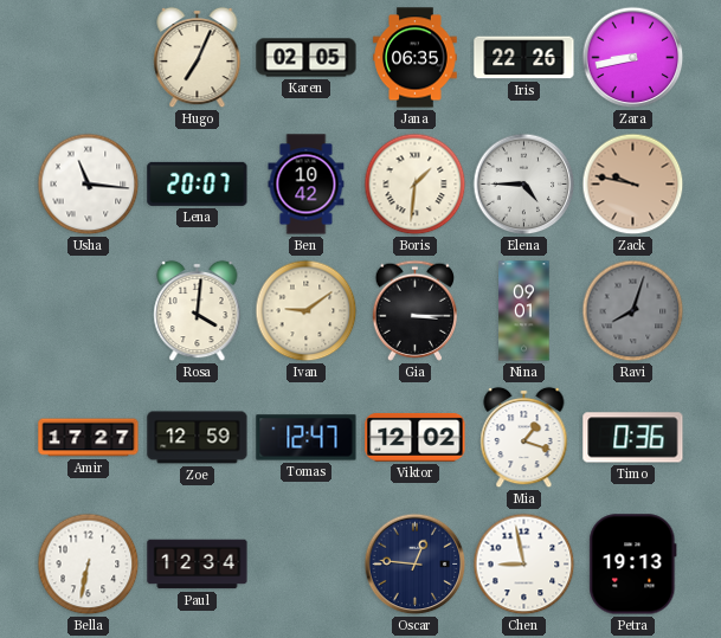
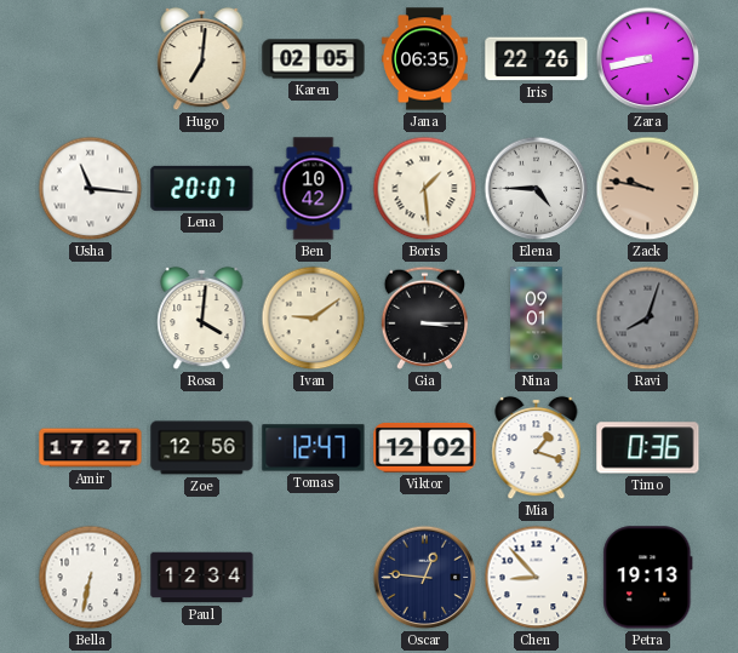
Hugo: 7:04 -> 7:01 (202, 59)
Boris: 1:31 -> 1:29 (425, 189)
Zoe: 12:59 -> 12:56 (202, 448)
Chen: 8:58 -> 8:53 (537, 578)
